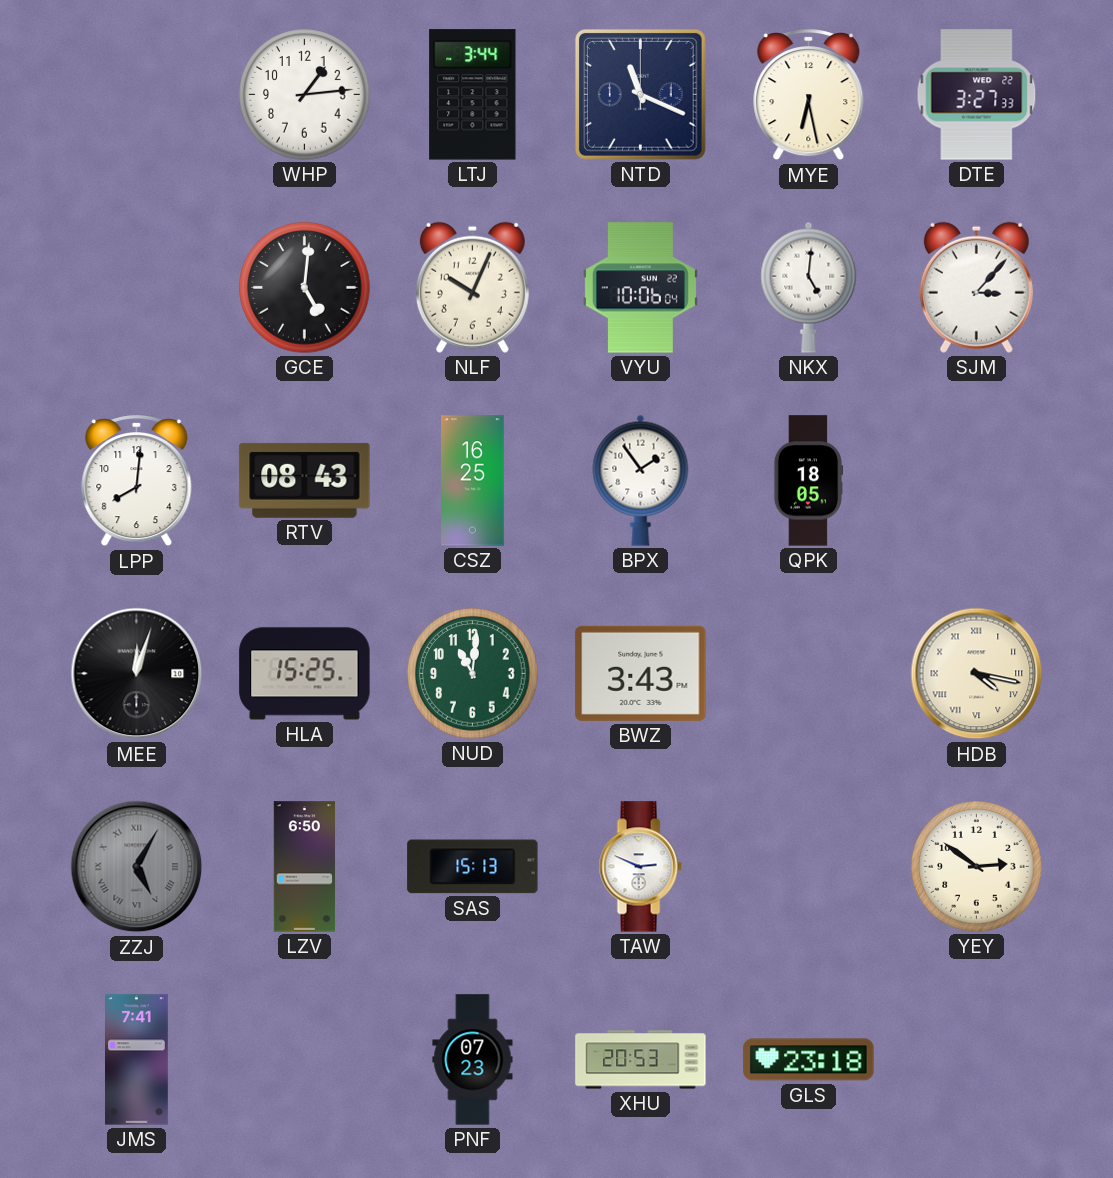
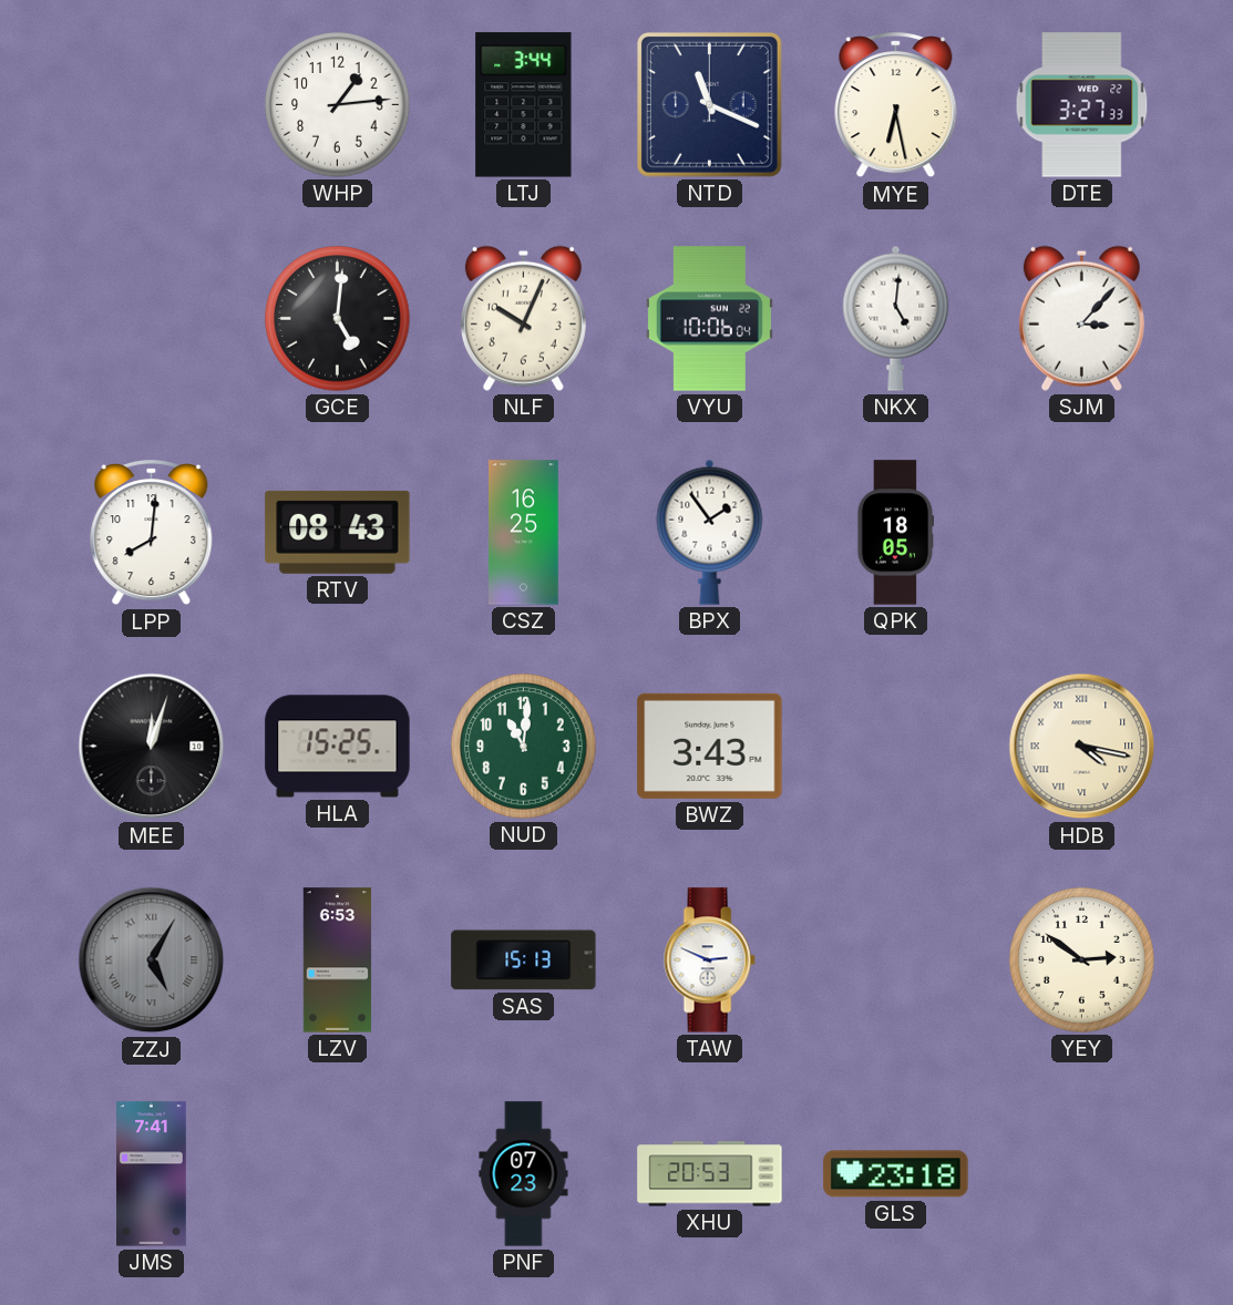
LZV: 6:50 -> 6:53 (338, 960)
